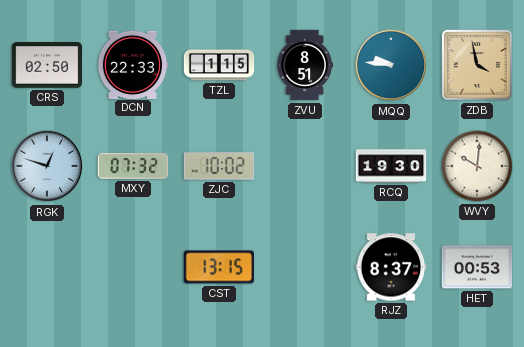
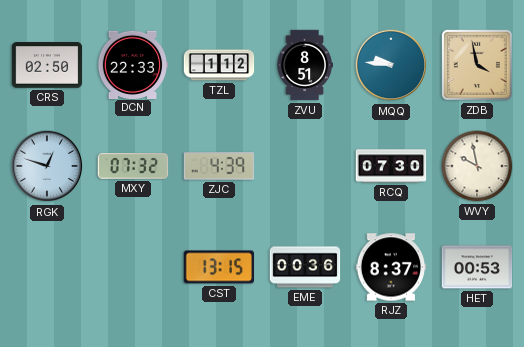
TZL: 1:15 -> 1:12 (219, 65)
ZJC: 10:02 -> 4:39 (219, 166)
RCQ: 19:30 -> 07:30 (391, 166)
WVY: 10:01 -> 9:58 (477, 166)
EME: none -> 00:36 (305, 267)
